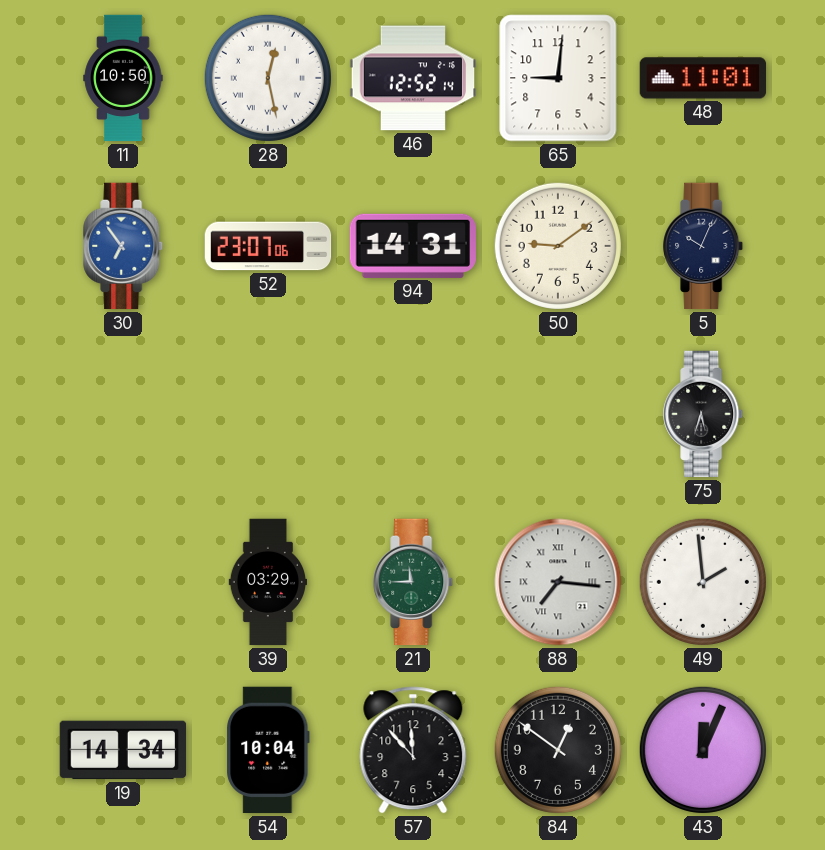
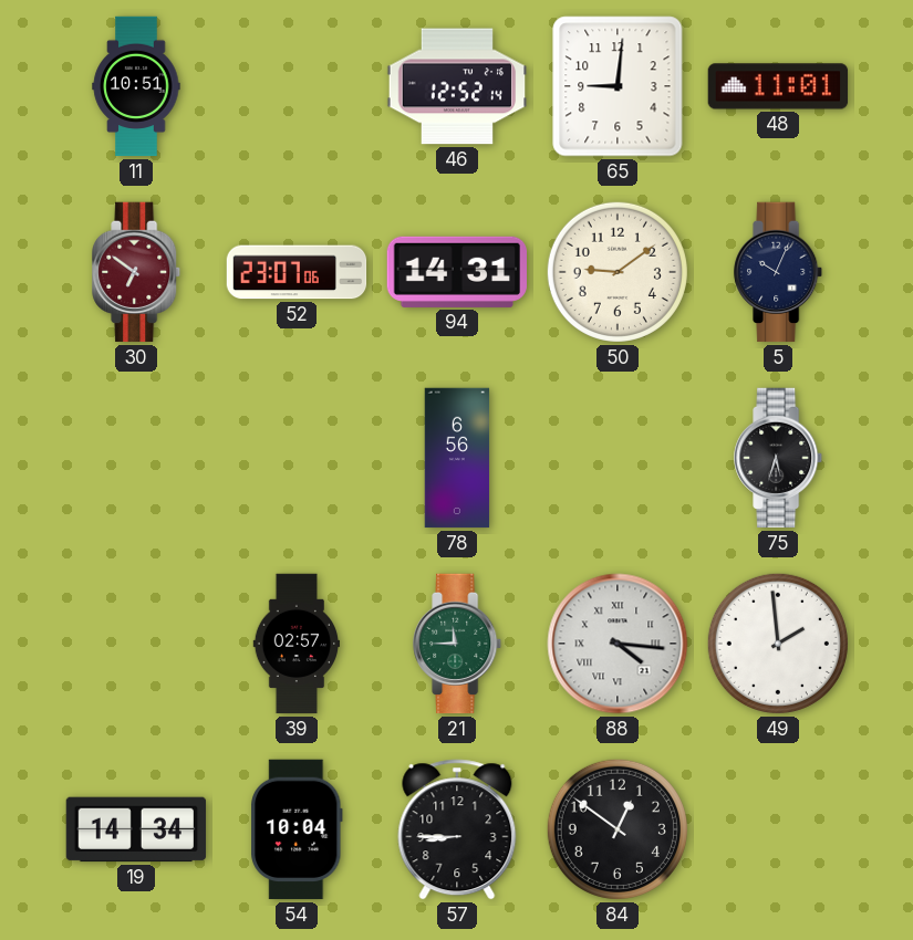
11: 10:50 -> 10:51 (136, 86)
28: 12:28 -> none (268, 78)
30: 6:54 -> 6:51 (137, 272)
30 dial: blue -> burgundy (137, 272)
78: none -> 6:56 (457, 458)
39: 03:29 -> 02:57 (297, 644)
88: 7:16 -> 4:16 (618, 644)
57: 11:53 -> 8:45 (457, 829)
43: 12:04 -> none (703, 750)
